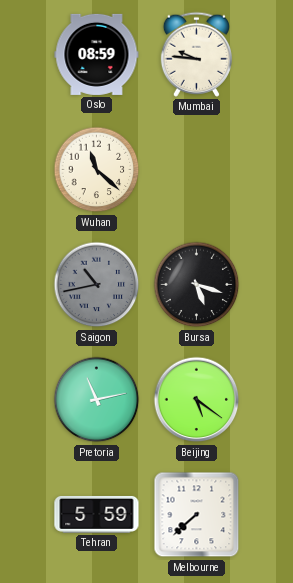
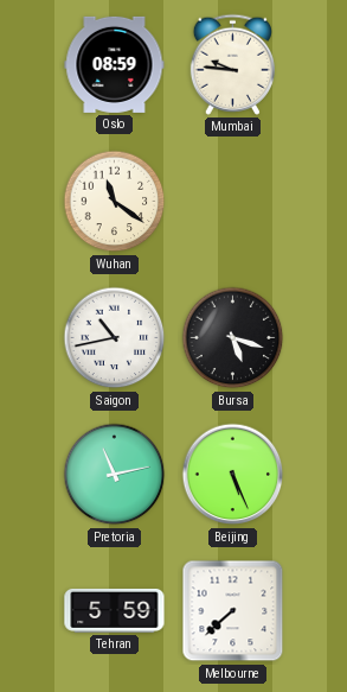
Wuhan: 11:22 -> 11:21 (115, 202)
Saigon dial: grey -> white (115, 338)
Beijing: 5:21 -> 5:26 (233, 475)
